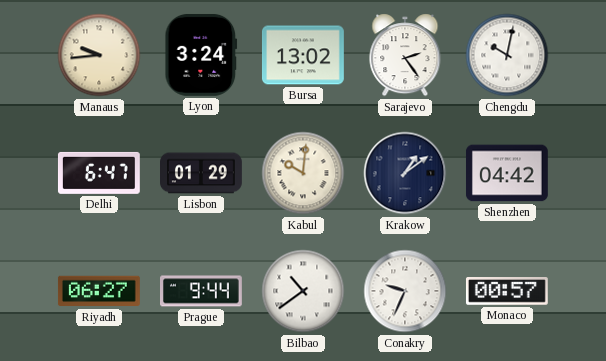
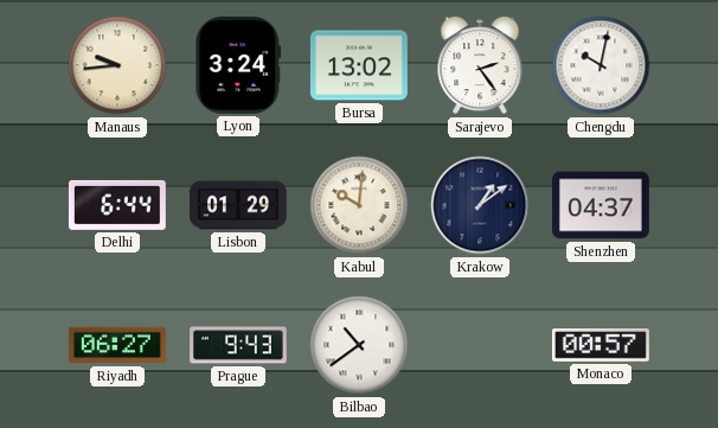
Delhi: 6:47 -> 6:44 (117, 205)
Shenzhen: 04:42 -> 04:37 (601, 205)
Prague: 9:44 -> 9:43 (239, 345)
Conakry: 9:34 -> none (405, 291)
